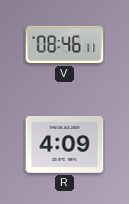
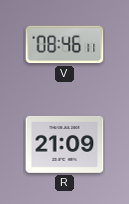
R: 4:09 -> 21:09 (65, 144)
